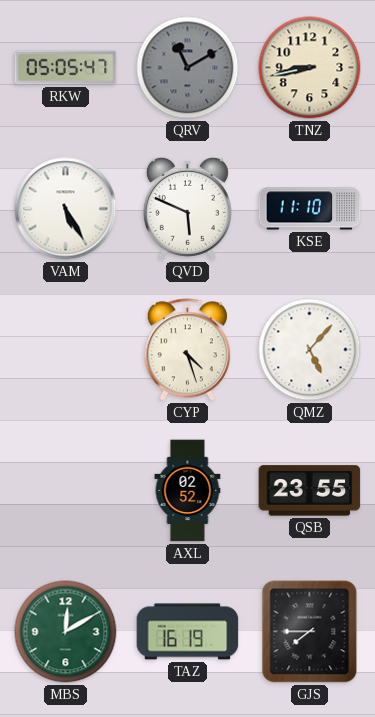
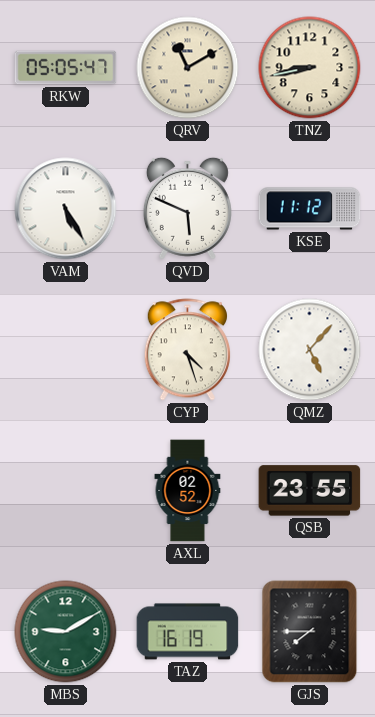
QRV dial: grey -> cream (188, 68)
KSE: 11:10 -> 11:12 (310, 209)
MBS: 12:10 -> 9:10 (66, 632)
